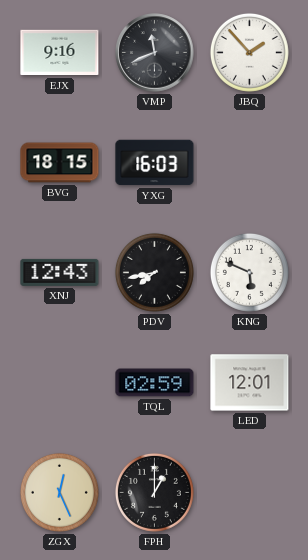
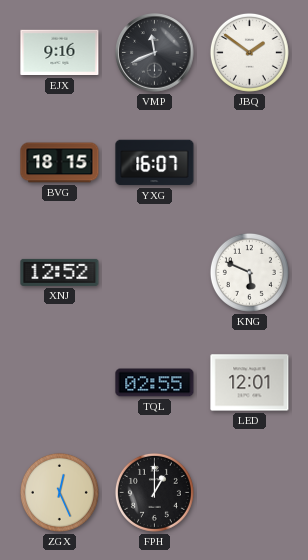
JBQ: 1:53 -> 1:51 (249, 52)
YXG: 16:03 -> 16:07 (155, 163)
XNJ: 12:43 -> 12:52 (60, 272)
PDV: 7:43 -> none (154, 272)
TQL: 02:59 -> 02:55 (155, 383)
